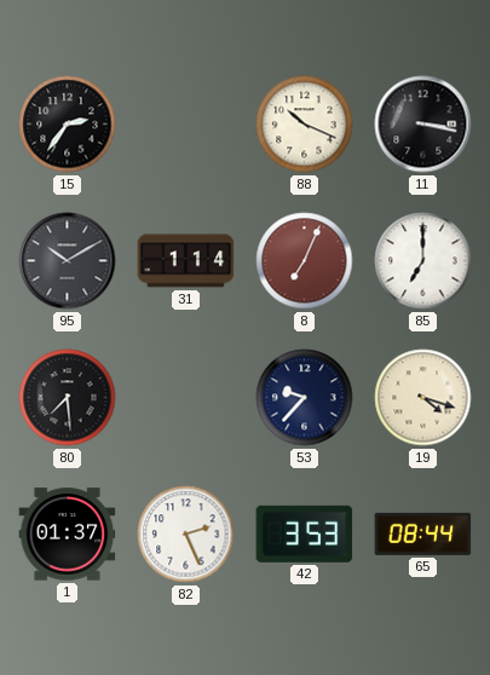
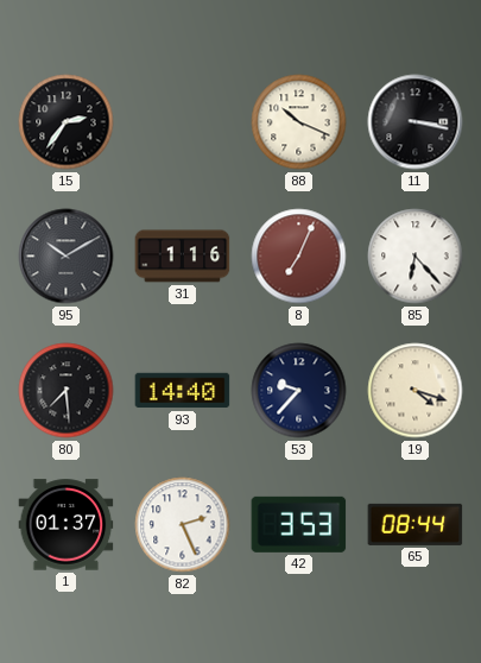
31: 1:14 -> 1:16 (183, 257)
85: 7:00 -> 6:23 (416, 257)
93: none -> 14:40 (183, 391)
